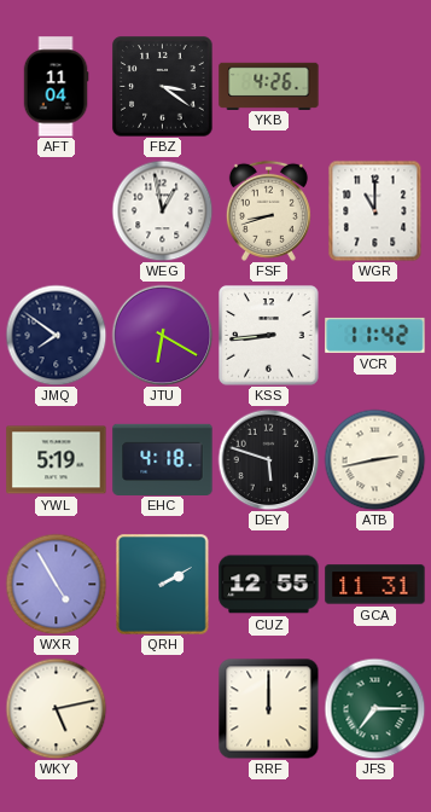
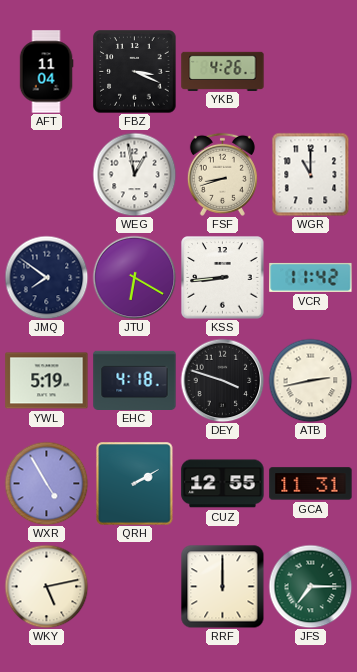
FBZ: 3:21 -> 3:19 (135, 72)
DEY: 5:48 -> 3:48 (222, 380)
